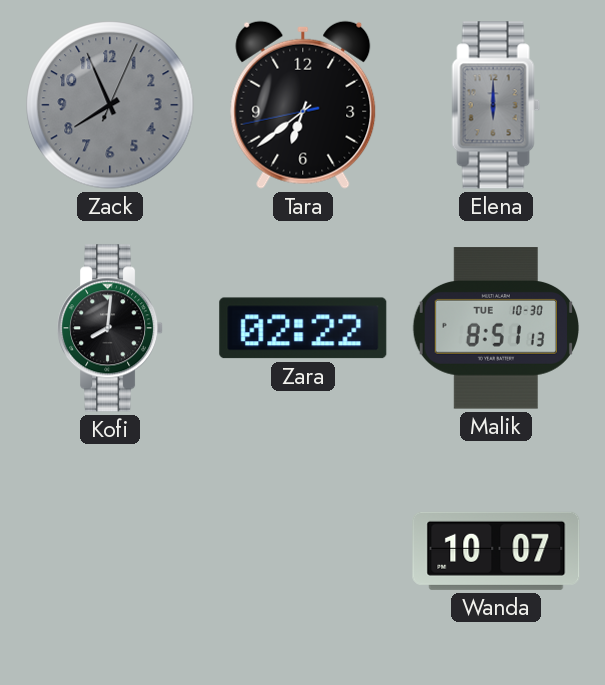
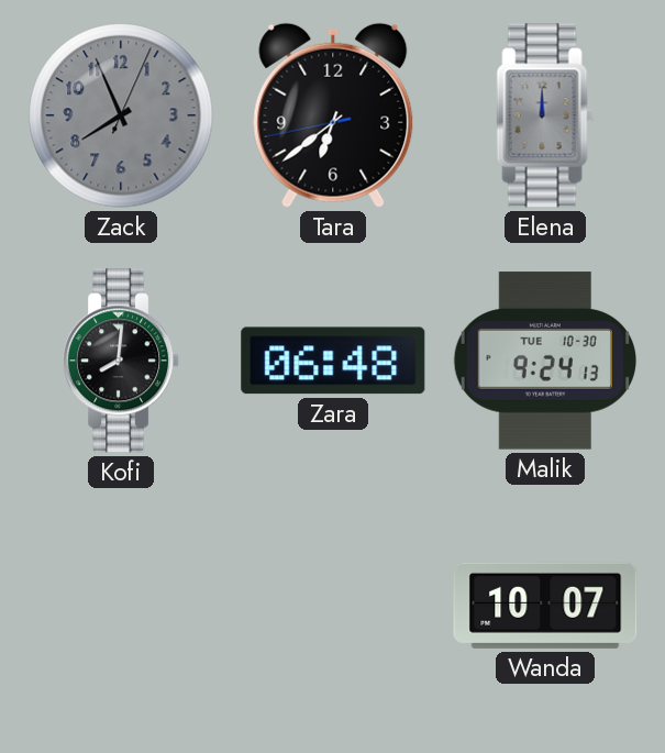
Elena: 6:00 -> 12:00 (545, 115)
Zara: 02:22 -> 06:48 (333, 361)
Malik: 8:51 -> 9:24 (544, 361)
